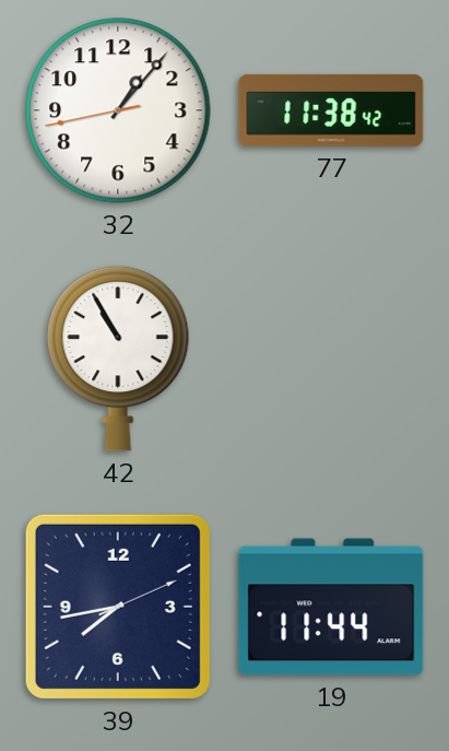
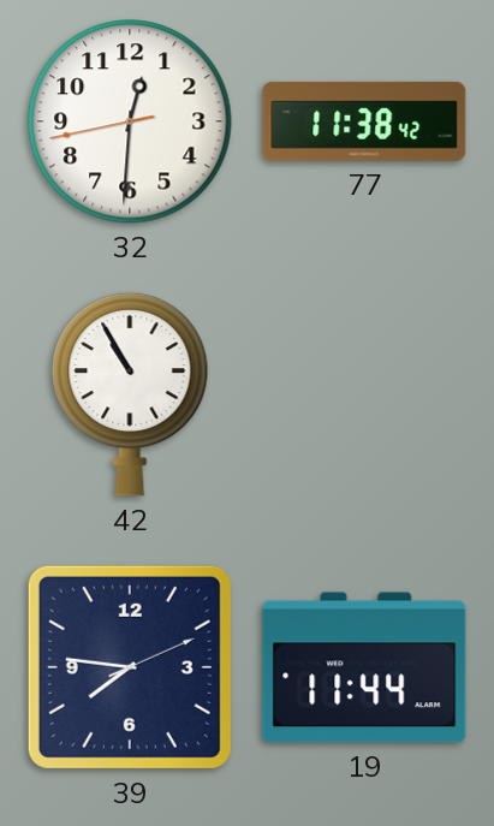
32: 1:06 -> 12:30 (130, 121)
39: 7:43 -> 7:46 (130, 667)
